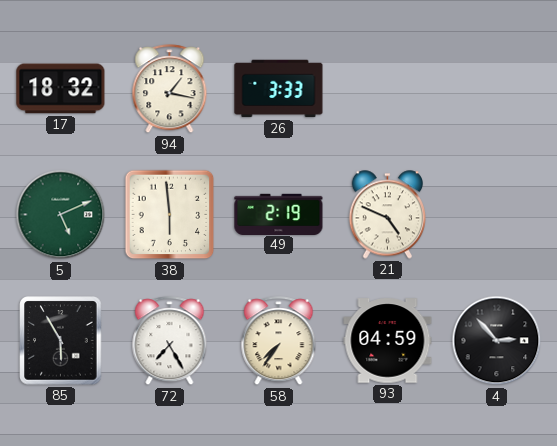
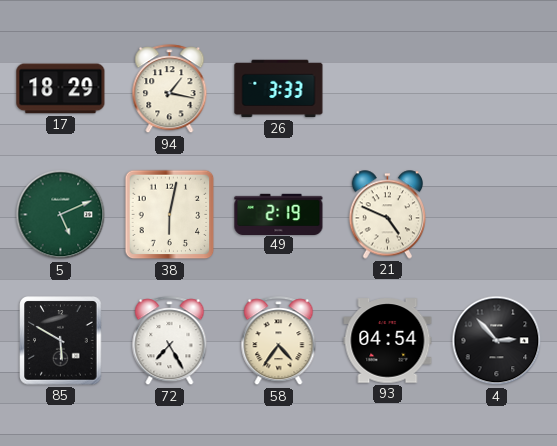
17: 18:32 -> 18:29 (61, 89)
38: 5:59 -> 6:02 (170, 215)
85: 5:55 -> 5:50 (61, 341)
58: 7:36 -> 4:36 (279, 341)
93: 04:59 -> 04:54 (388, 341)
